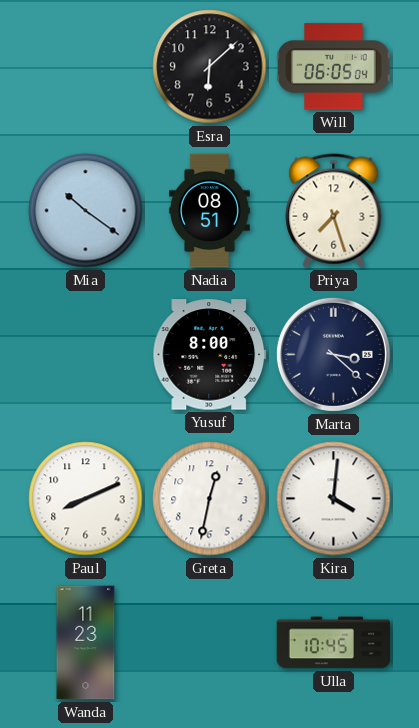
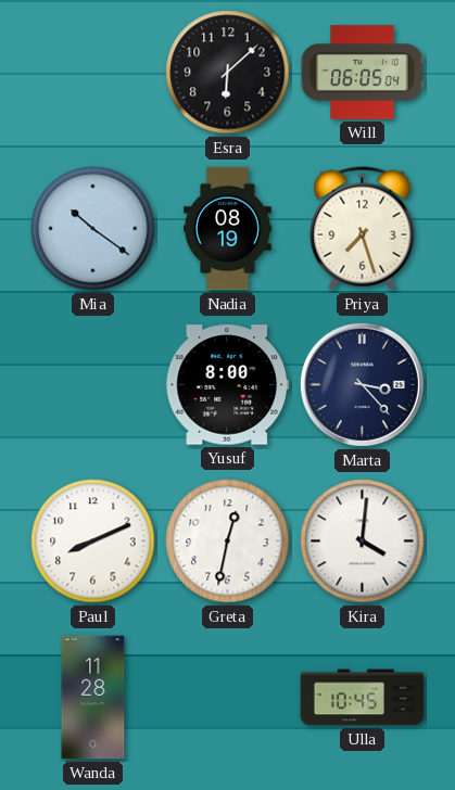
Nadia: 08:51 -> 08:19 (227, 229)
Marta: 3:22 -> 3:23 (362, 384)
Wanda: 11:23 -> 11:28 (93, 698)
